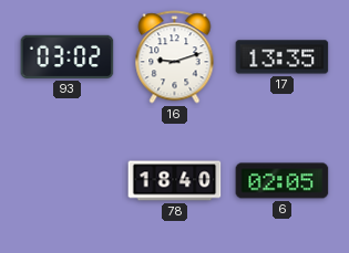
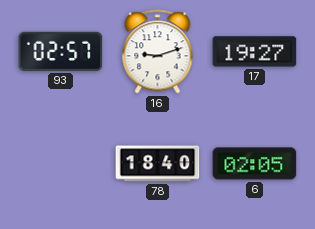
93: 03:02 -> 02:57 (61, 51)
17: 13:35 -> 19:27 (255, 52)
